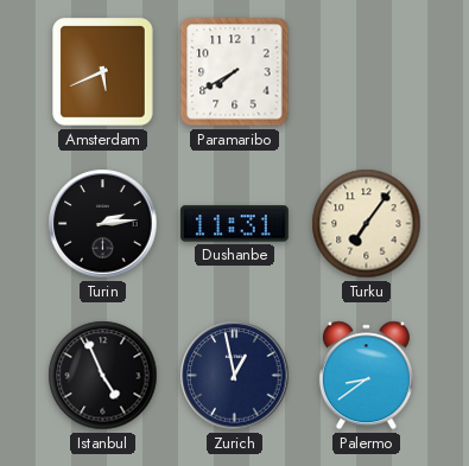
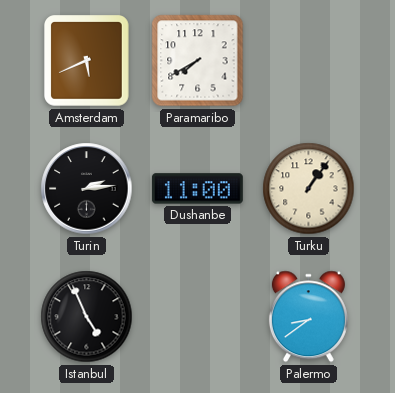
Dushanbe: 11:31 -> 11:00 (197, 189)
Turku: 7:06 -> 1:06 (309, 189)
Zurich: 12:58 -> none (235, 376)
